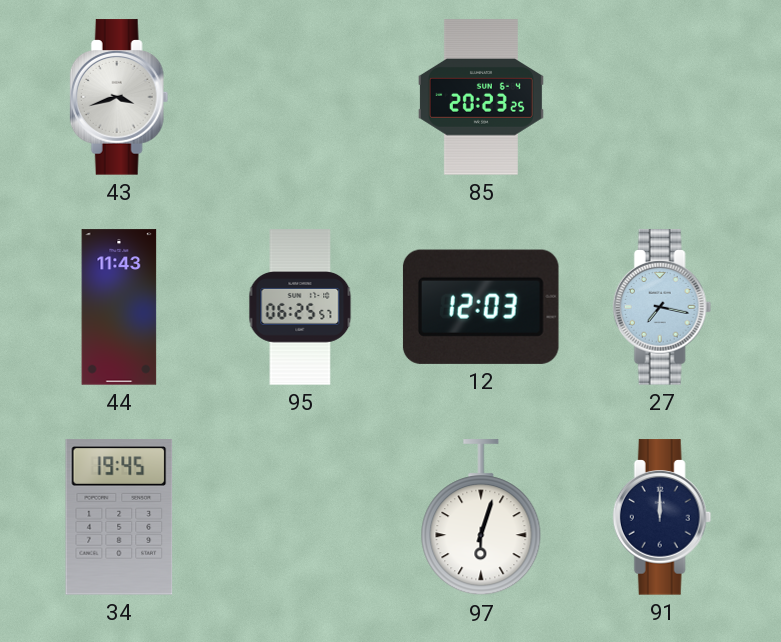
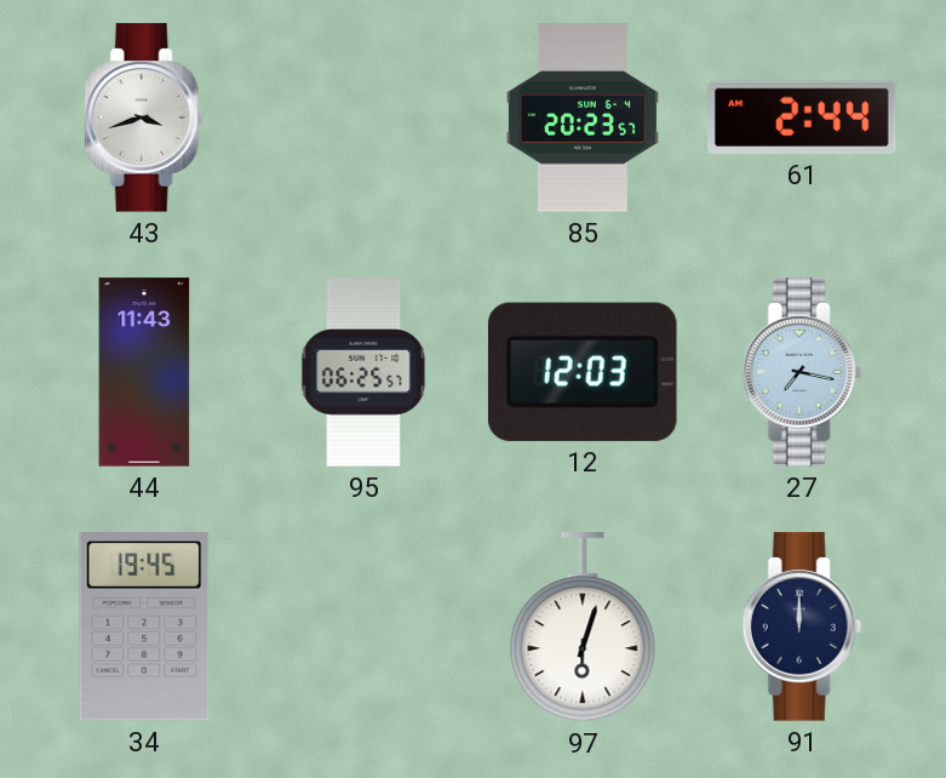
85: 20:23:25 -> 20:23:57 (583, 118)
61: none -> 2:44 (803, 118)
